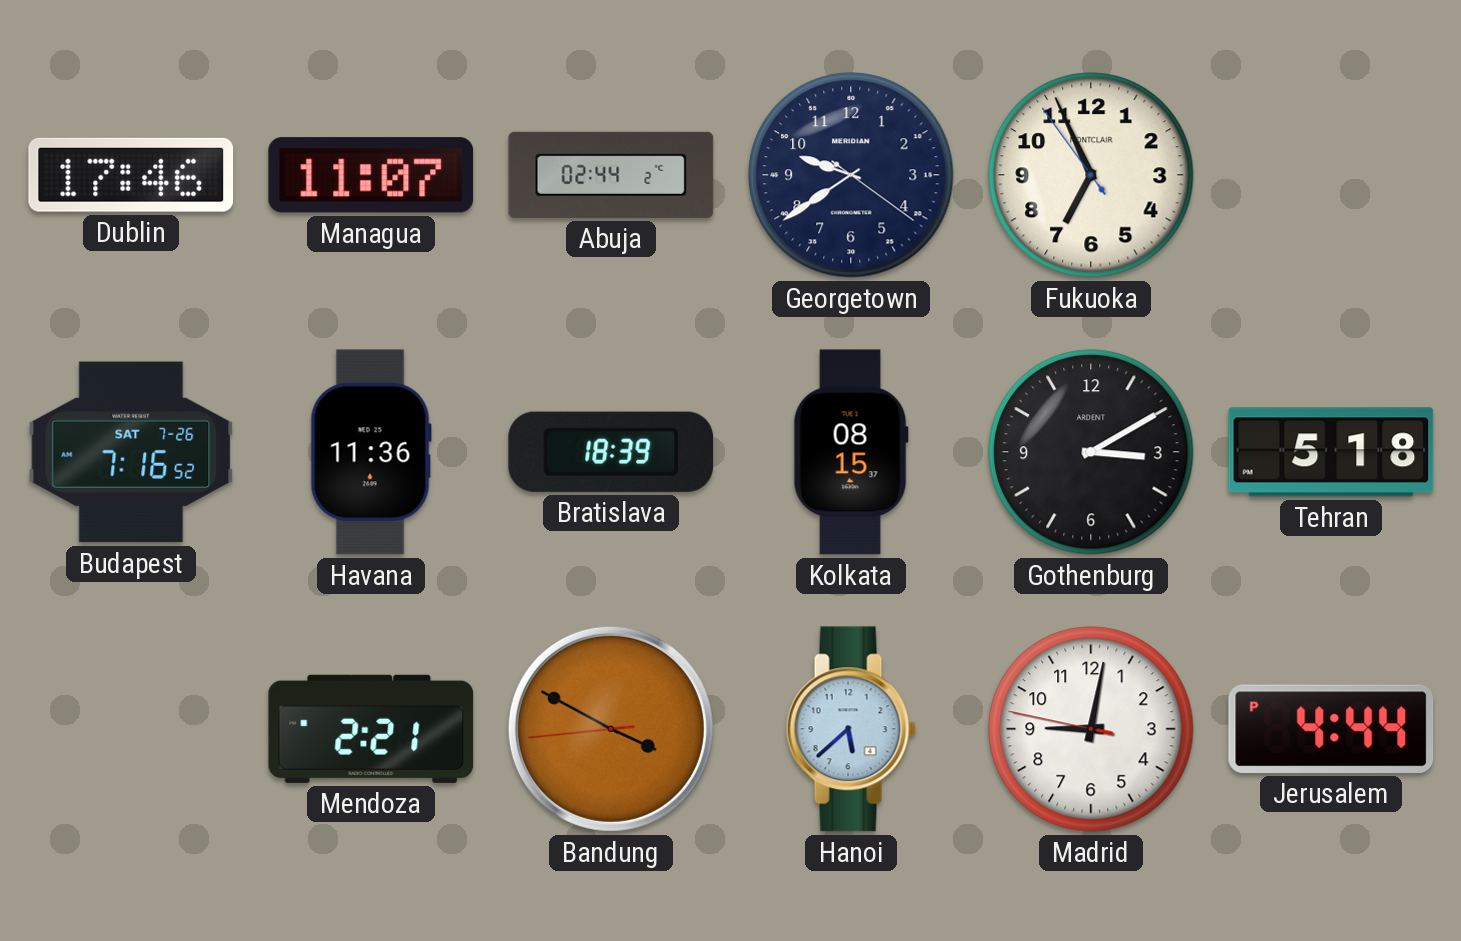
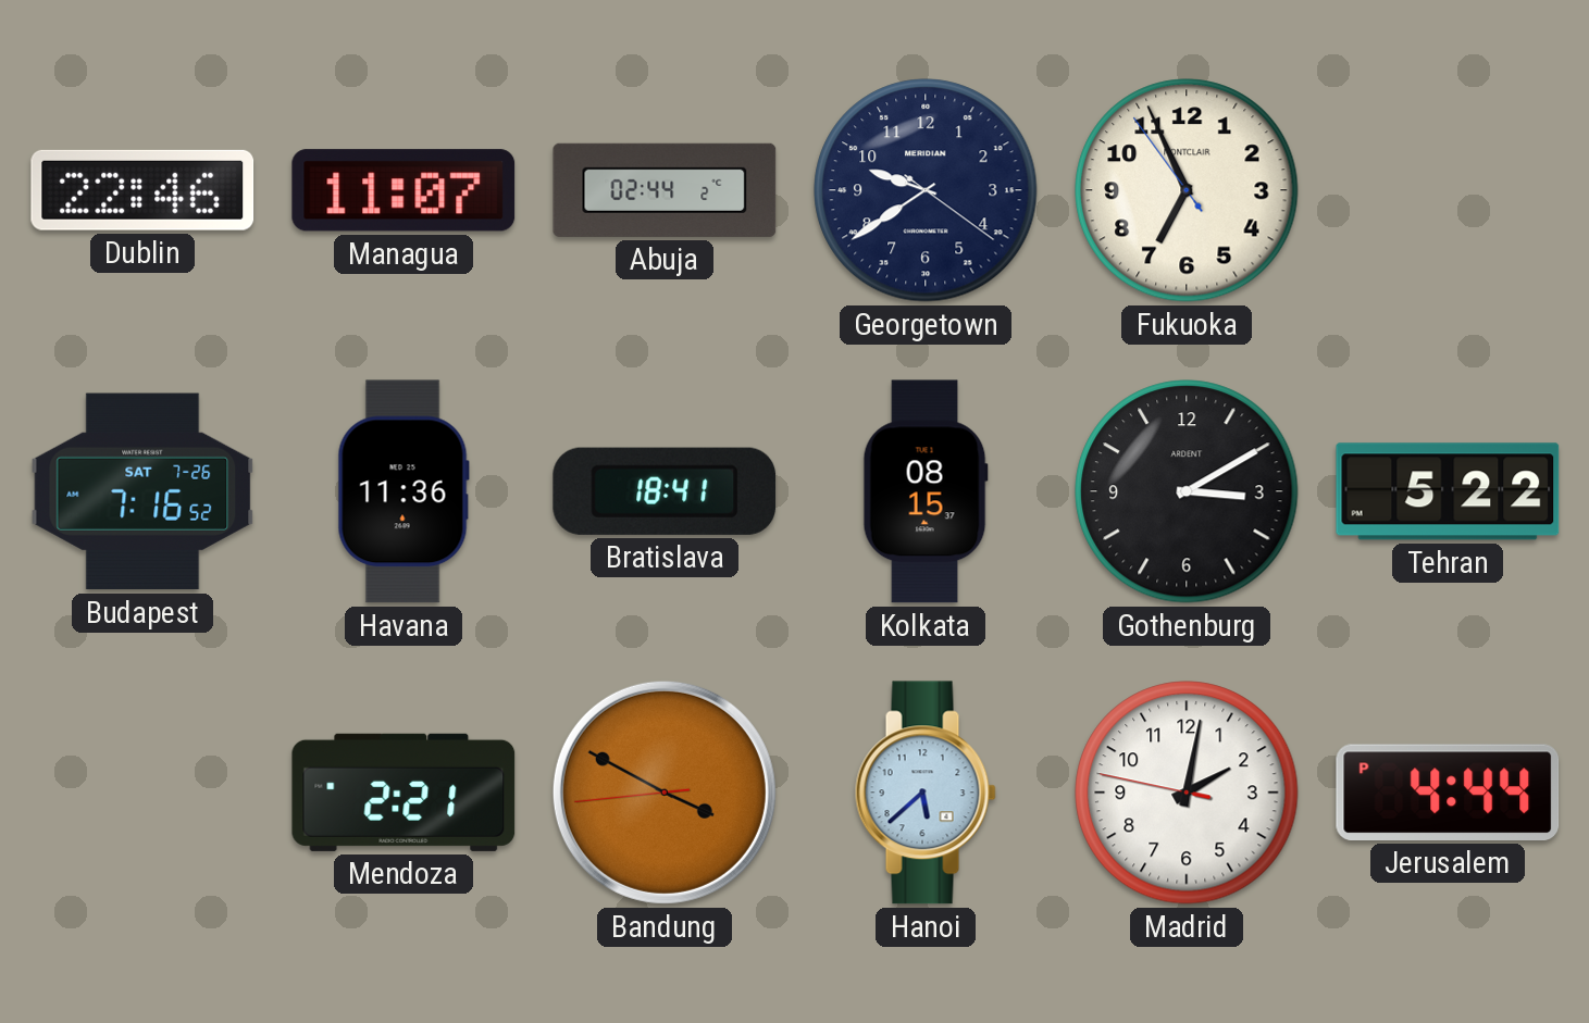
Dublin: 17:46 -> 22:46 (142, 190)
Bratislava: 18:39 -> 18:41 (665, 491)
Tehran: 5:18 -> 5:22 (1448, 491)
Madrid: 9:01 -> 2:01 (1187, 793)
